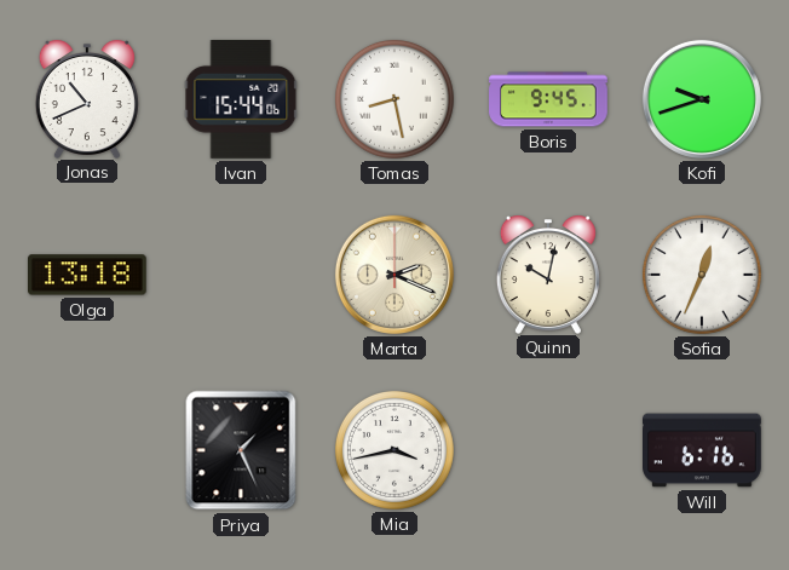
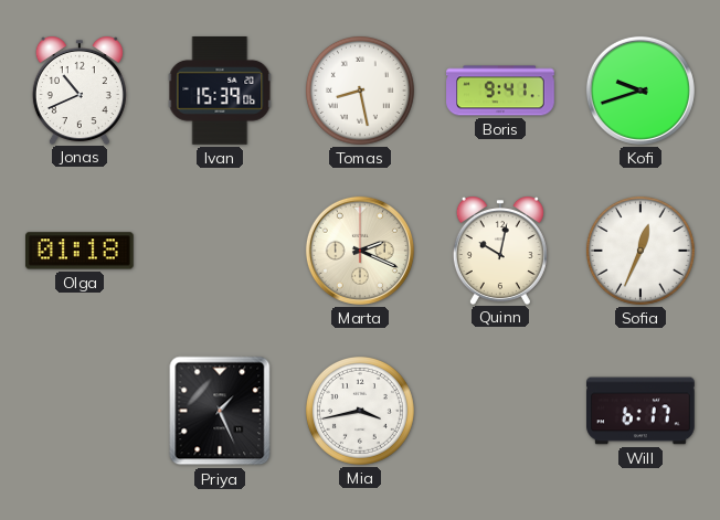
Ivan: 15:44 -> 15:39 (220, 92)
Boris: 9:45 -> 9:41 (500, 91)
Olga: 13:18 -> 01:18 (81, 251)
Will: 6:16 -> 6:17 (640, 411)
